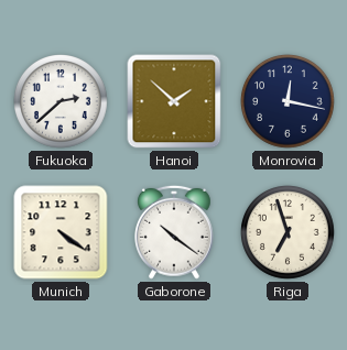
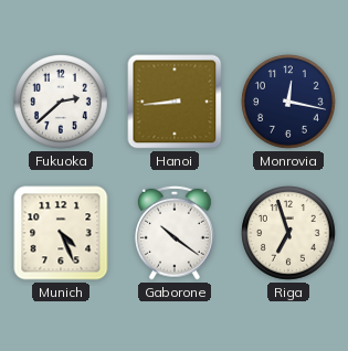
Hanoi: 1:52 -> 8:44 (175, 102)
Munich: 4:21 -> 4:26 (61, 233)
